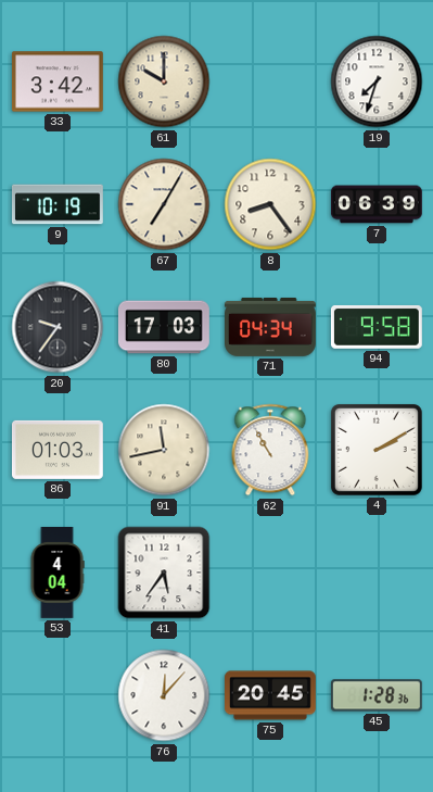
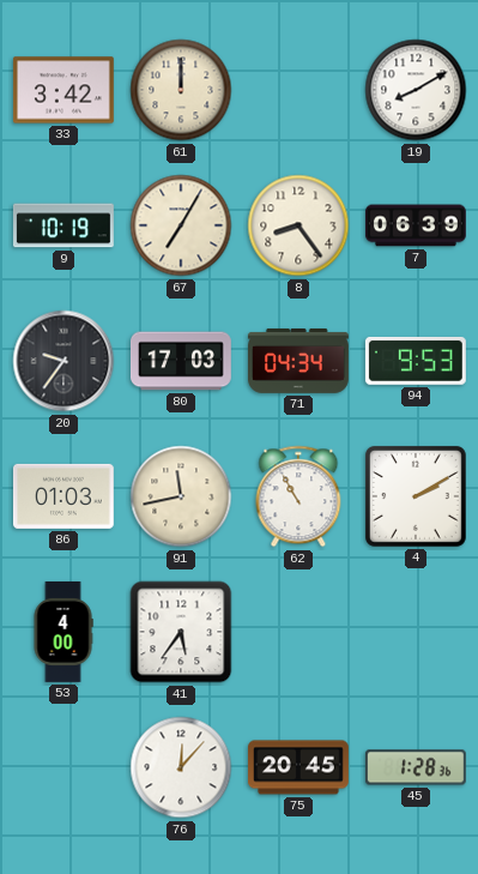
61: 10:00 -> 12:00 (181, 90)
19: 7:33 -> 8:10 (416, 90)
94: 9:58 -> 9:53 (416, 361)
53: 4:04 -> 4:00 (63, 632)
